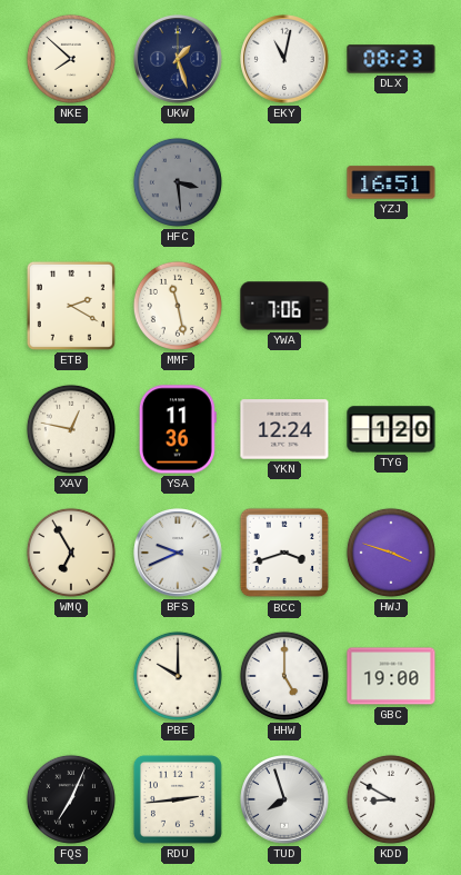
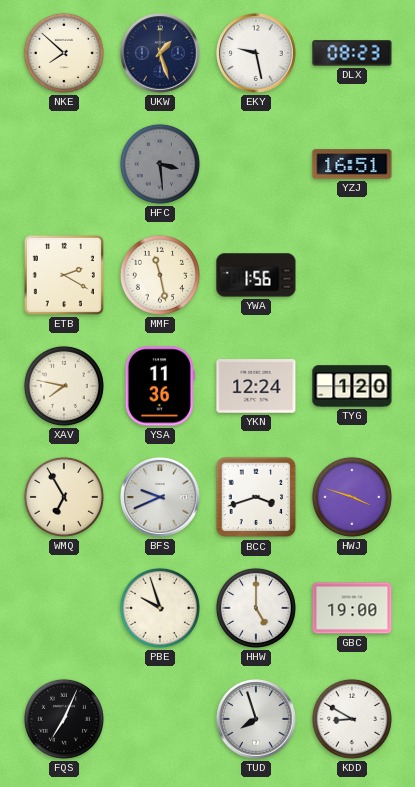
EKY: 11:02 -> 9:28 (257, 54)
YWA: 7:06 -> 1:56 (256, 275)
XAV: 12:47 -> 7:47 (64, 386)
PBE: 10:00 -> 9:57 (160, 608)
RDU: 2:44 -> none (178, 799)
